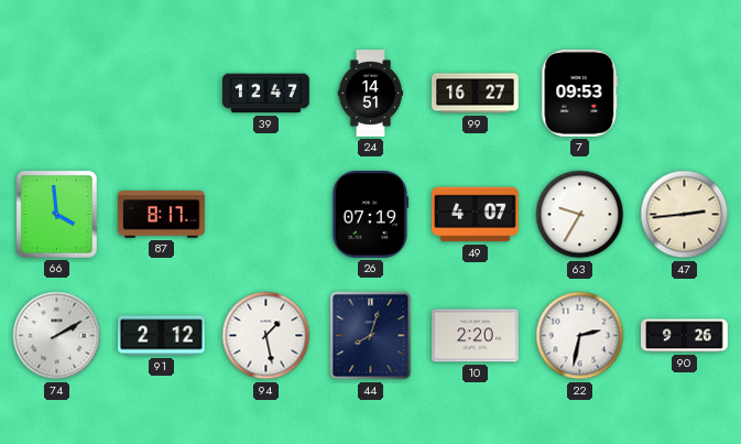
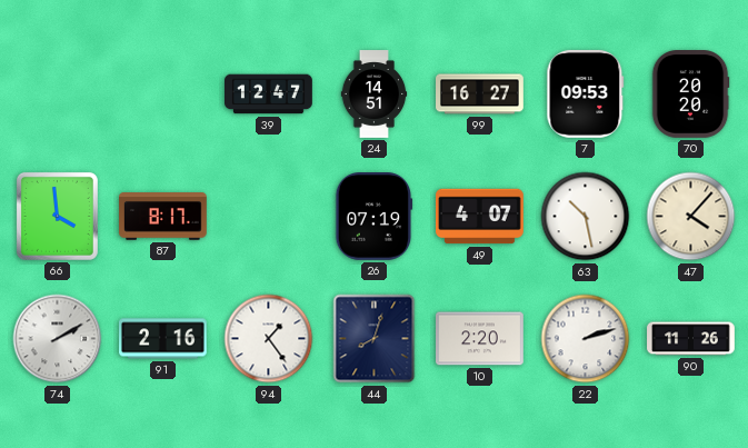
70: none -> 20:20 (690, 94)
63: 9:35 -> 10:28 (586, 217)
47: 2:44 -> 4:07 (691, 217)
91: 2:12 -> 2:16 (163, 339)
94: 1:28 -> 1:24 (269, 339)
22: 2:32 -> 2:12 (586, 339)
90: 9:26 -> 11:26 (691, 339)
